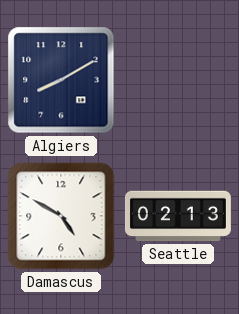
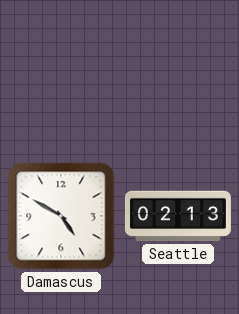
Algiers: 8:10 -> none (61, 80)
